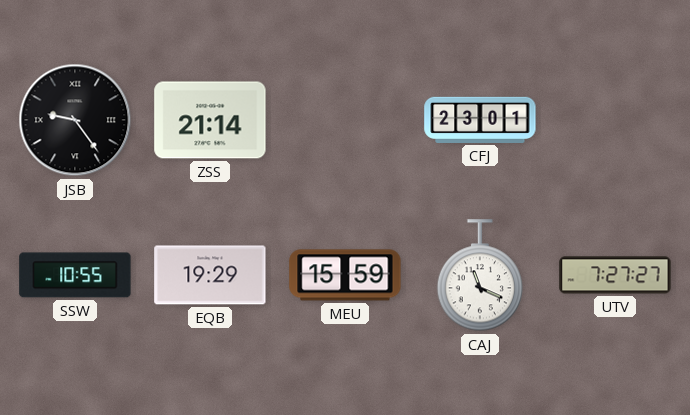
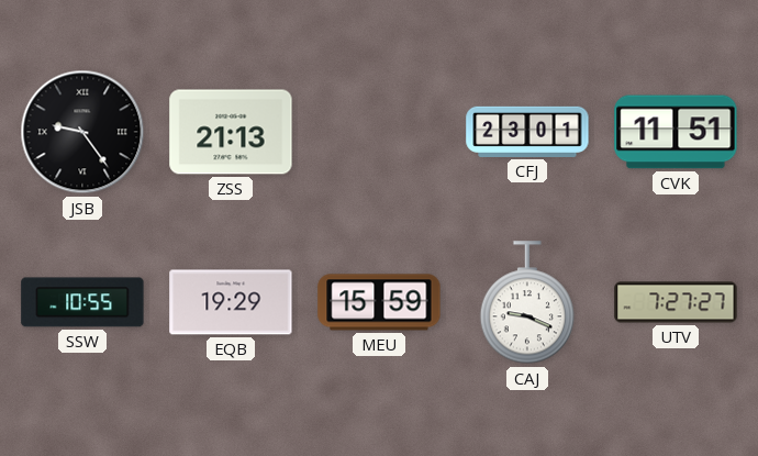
ZSS: 21:14 -> 21:13 (231, 132)
CVK: none -> 11:51 (676, 132)
CAJ: 11:19 -> 9:19 (526, 303)
